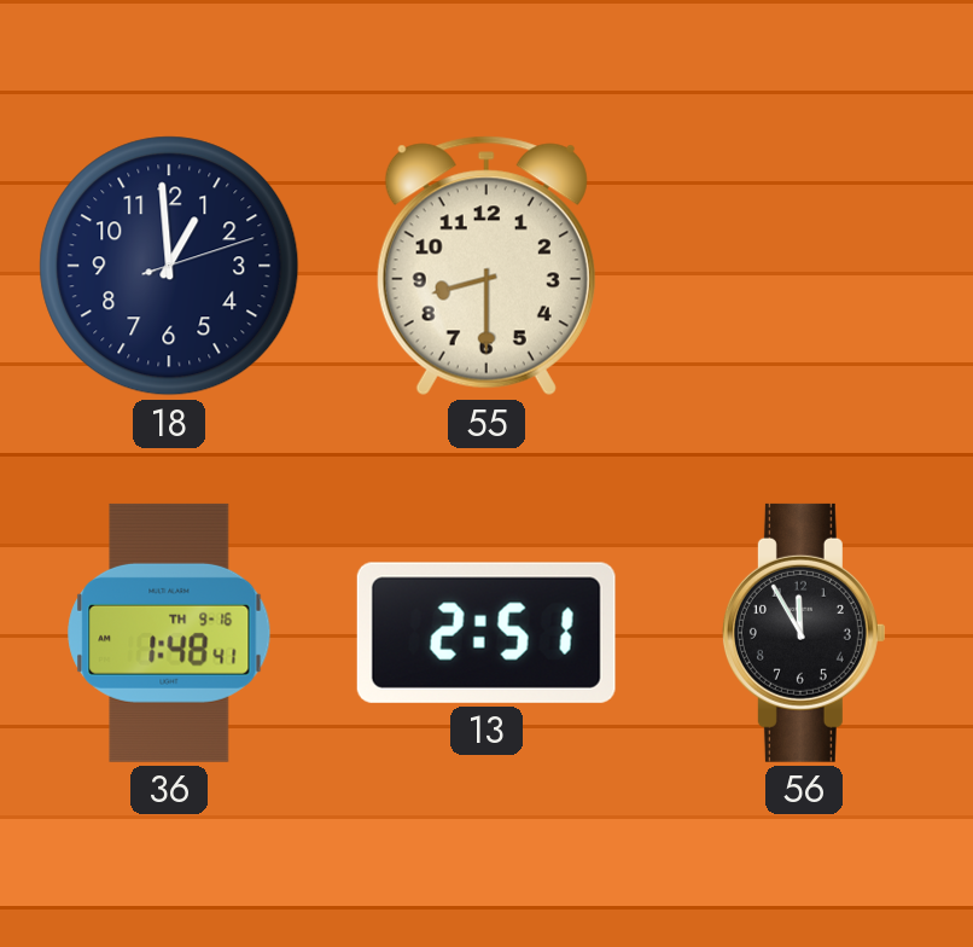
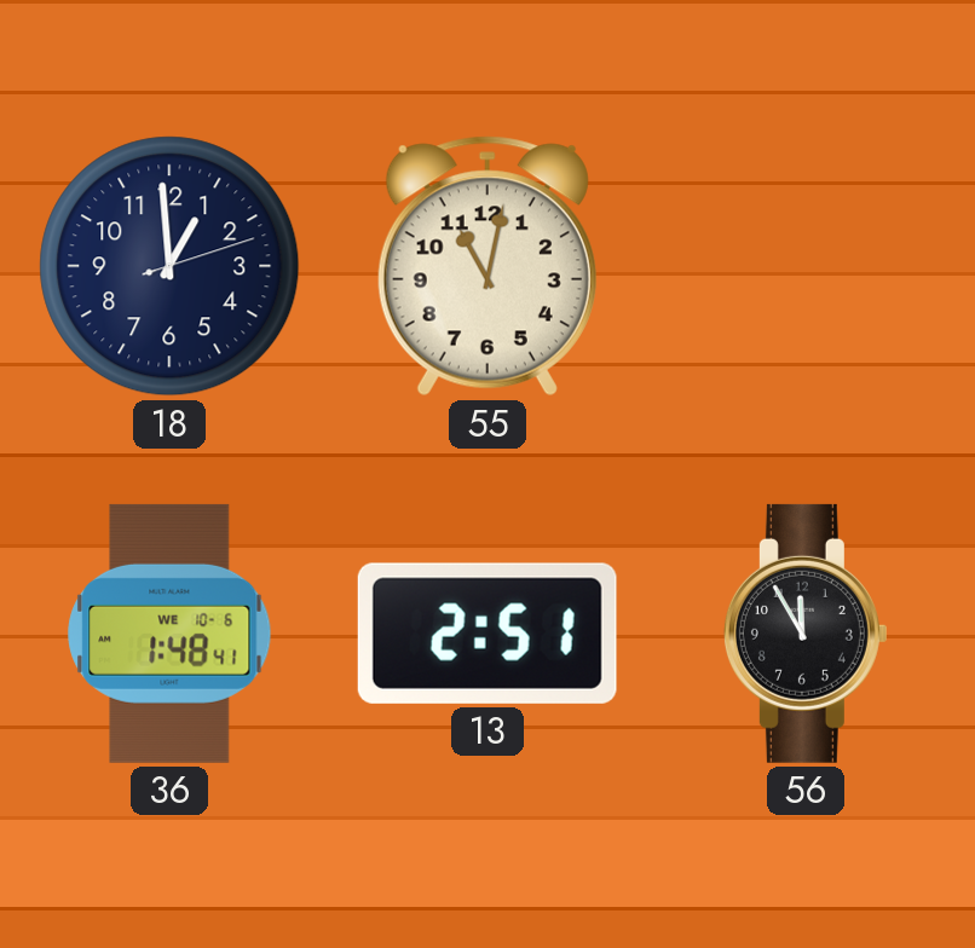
55: 8:30 -> 11:02 (487, 266)
36 date: TH 9-16 -> WE 10-6 (169, 634)
